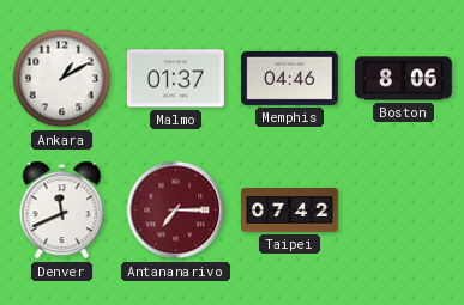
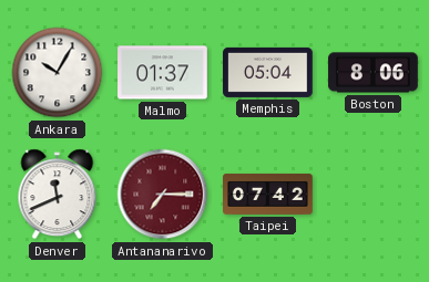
Ankara: 1:10 -> 10:05 (58, 73)
Memphis: 04:46 -> 05:04 (268, 72)
